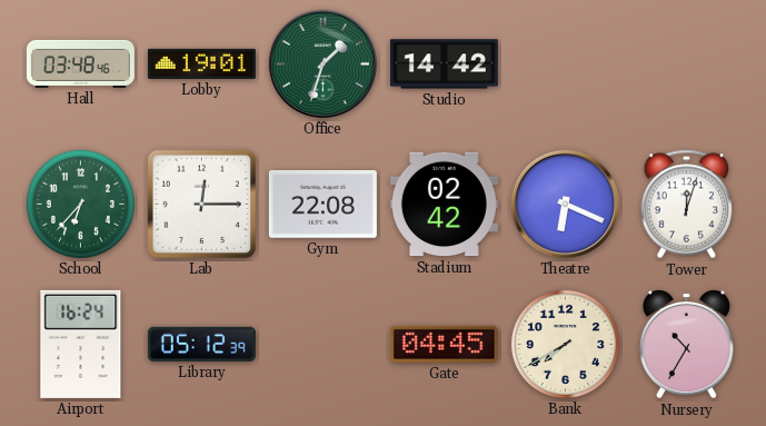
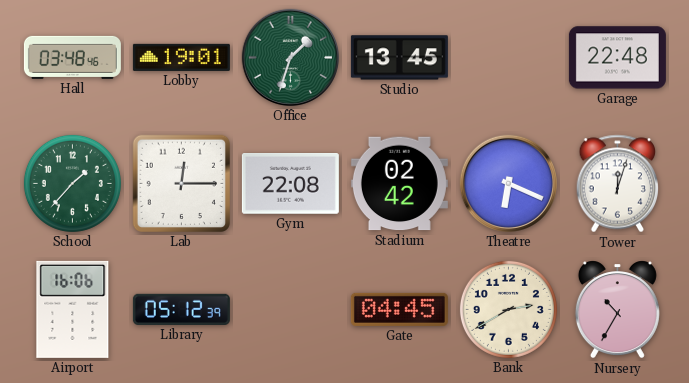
Studio: 14:42 -> 13:45 (399, 58)
Garage: none -> 22:48 (617, 58)
School: 6:37 -> 1:37 (72, 183)
Airport: 16:24 -> 16:06 (73, 309)
Bank: 7:40 -> 2:40 (508, 309)
